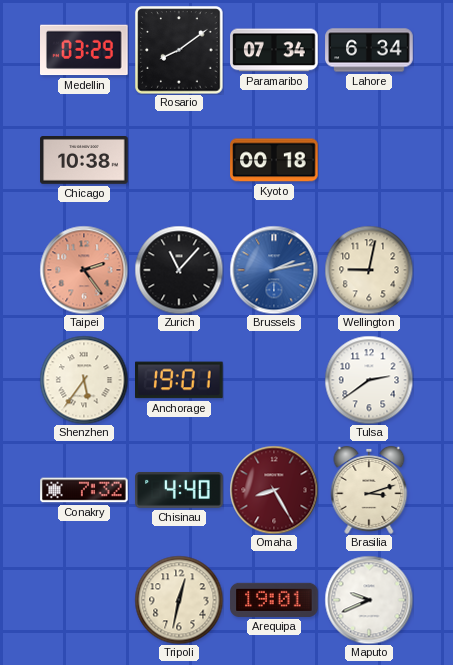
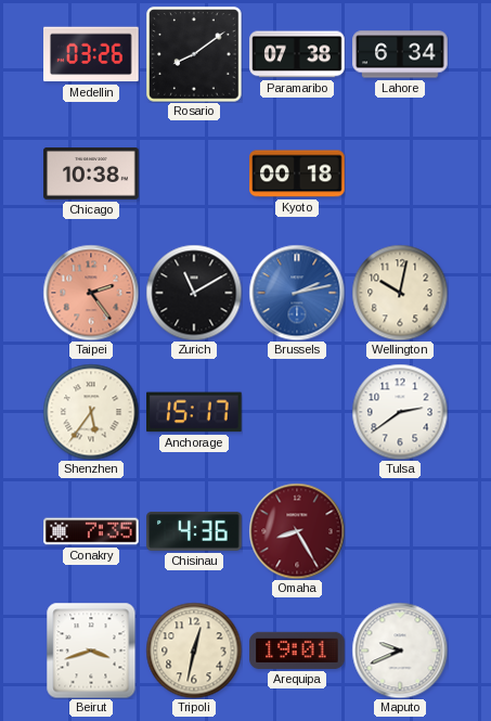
Medellin: 03:29 -> 03:26 (92, 54)
Paramaribo: 07:34 -> 07:38 (297, 54)
Zurich: 11:07 -> 11:10 (194, 293)
Wellington: 9:02 -> 10:02 (400, 293)
Anchorage: 19:01 -> 15:17 (195, 412)
Conakry: 7:32 -> 7:35 (91, 531)
Chisinau: 4:40 -> 4:36 (194, 531)
Brasilia: 3:12 -> none (369, 490)
Beirut: none -> 3:42 (91, 651)
